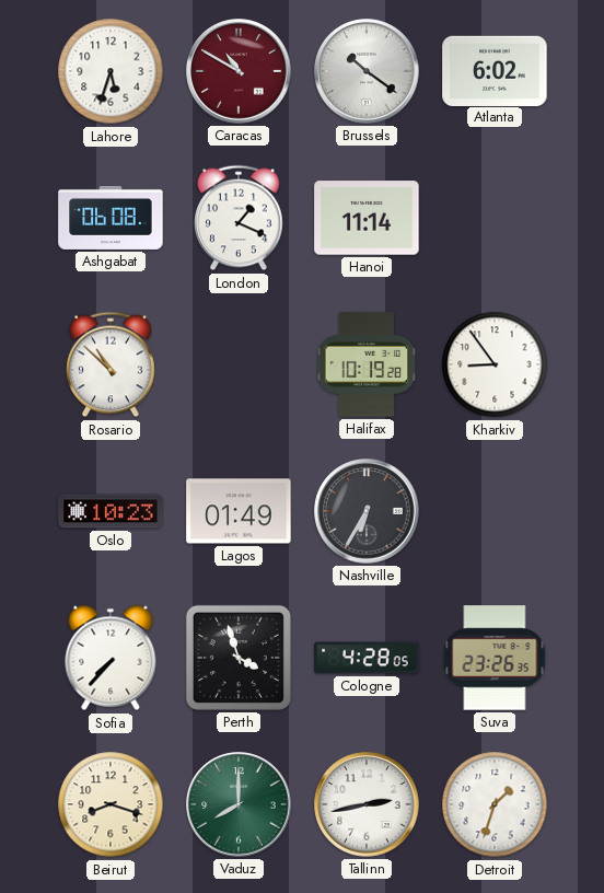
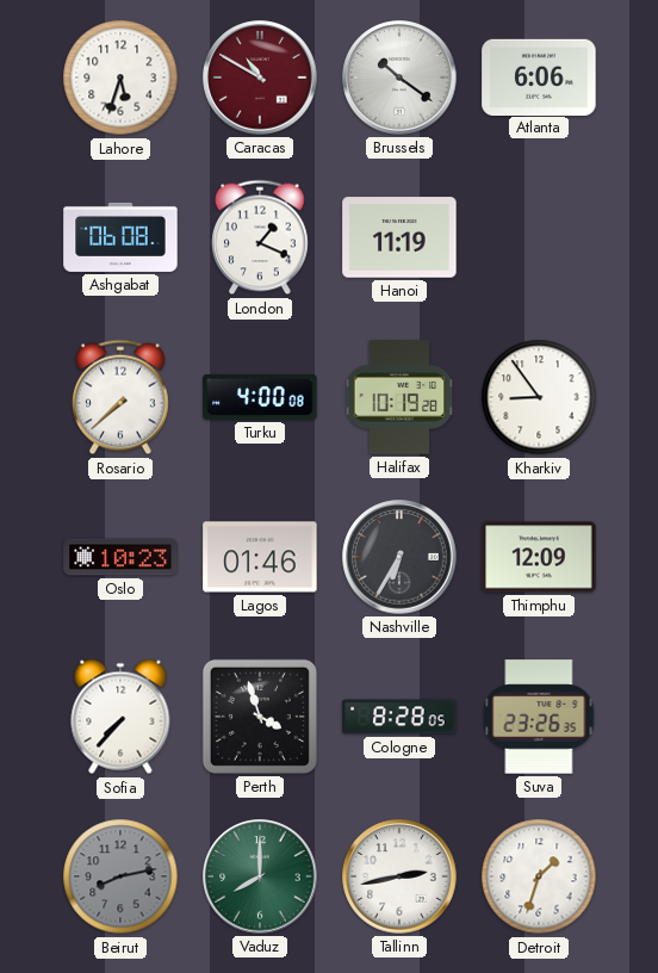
Atlanta: 6:02 -> 6:06 (539, 76)
Hanoi: 11:14 -> 11:19 (399, 237)
Rosario: 10:52 -> 7:38 (122, 397)
Turku: none -> 4:00 (260, 398)
Lagos: 01:49 -> 01:46 (260, 557)
Thimphu: none -> 12:09 (539, 557)
Cologne: 4:28 -> 8:28 (399, 717)
Beirut: 8:18 -> 8:13 (120, 876)
Beirut dial: cream -> grey (120, 876)
